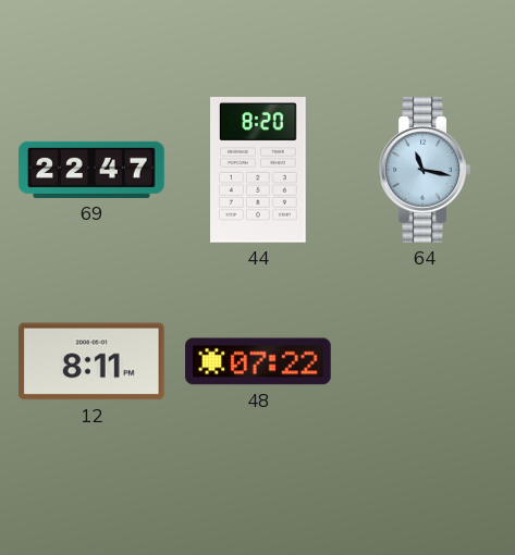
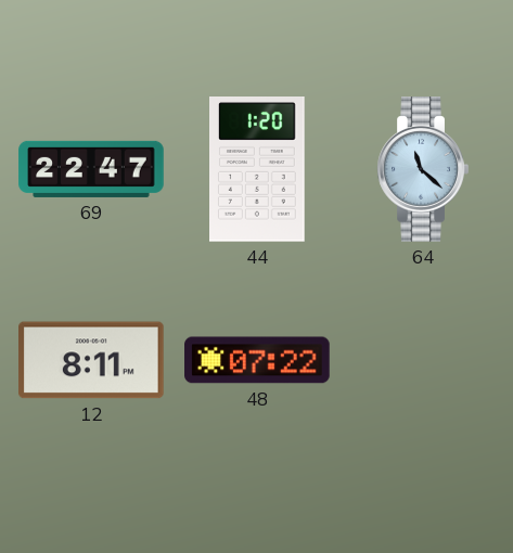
44: 8:20 -> 1:20 (258, 169)
64: 11:17 -> 11:22 (423, 169)
